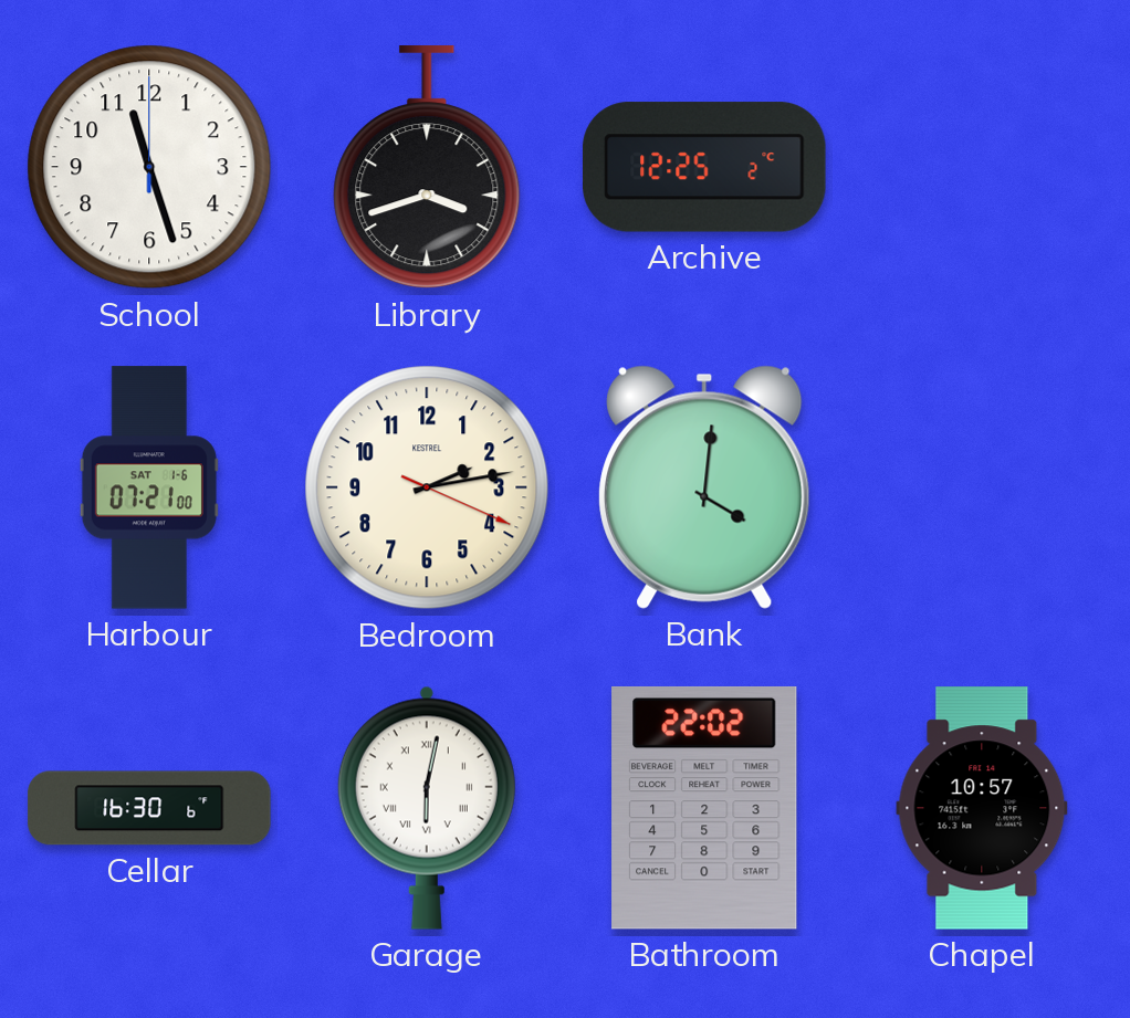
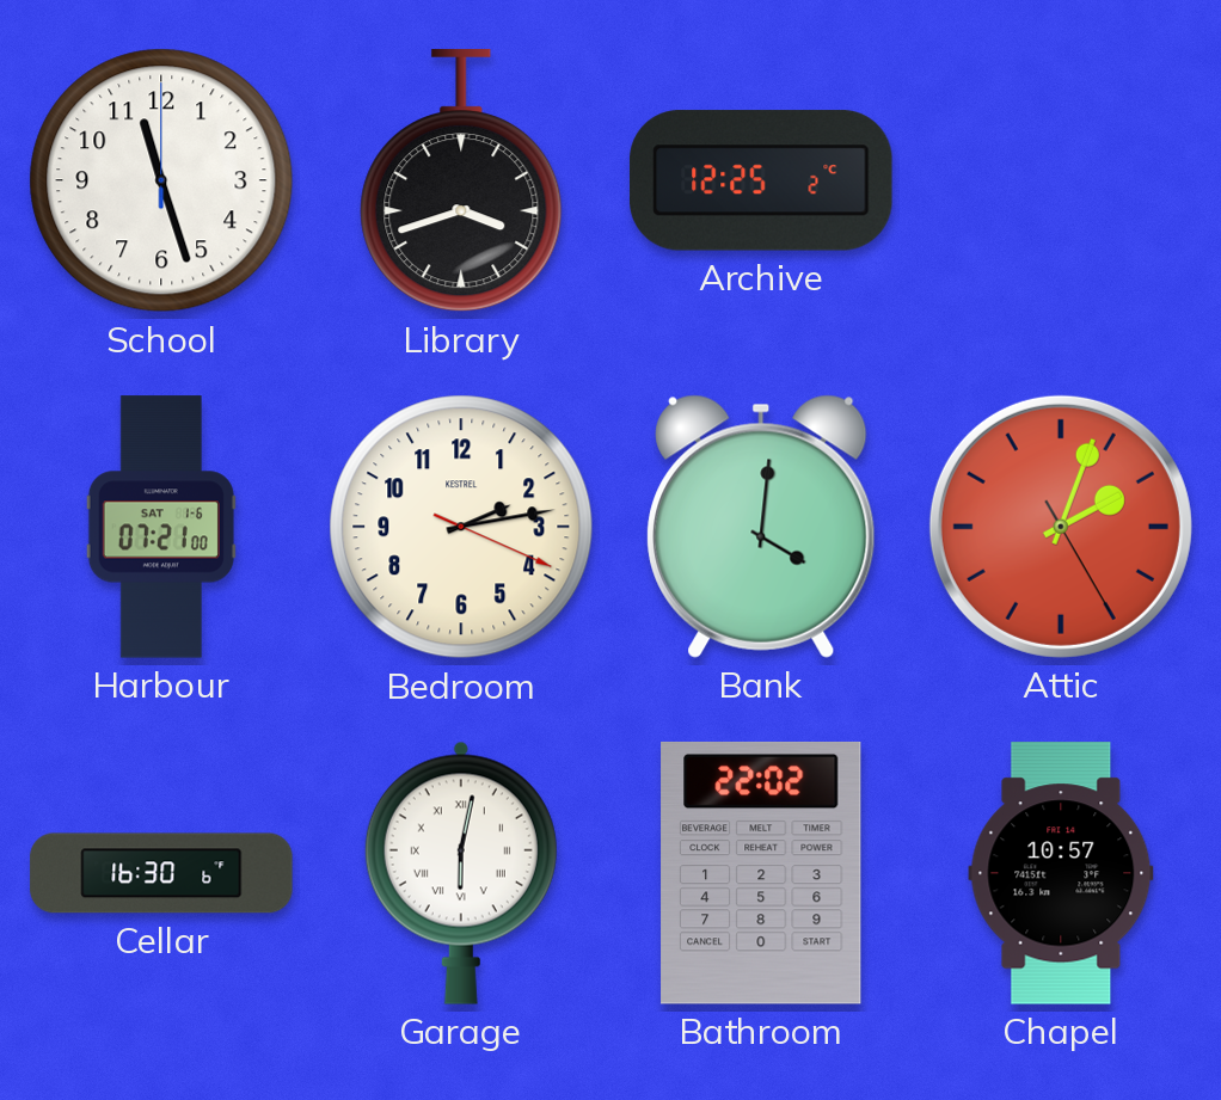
Attic: none -> 2:03 (1061, 527)
